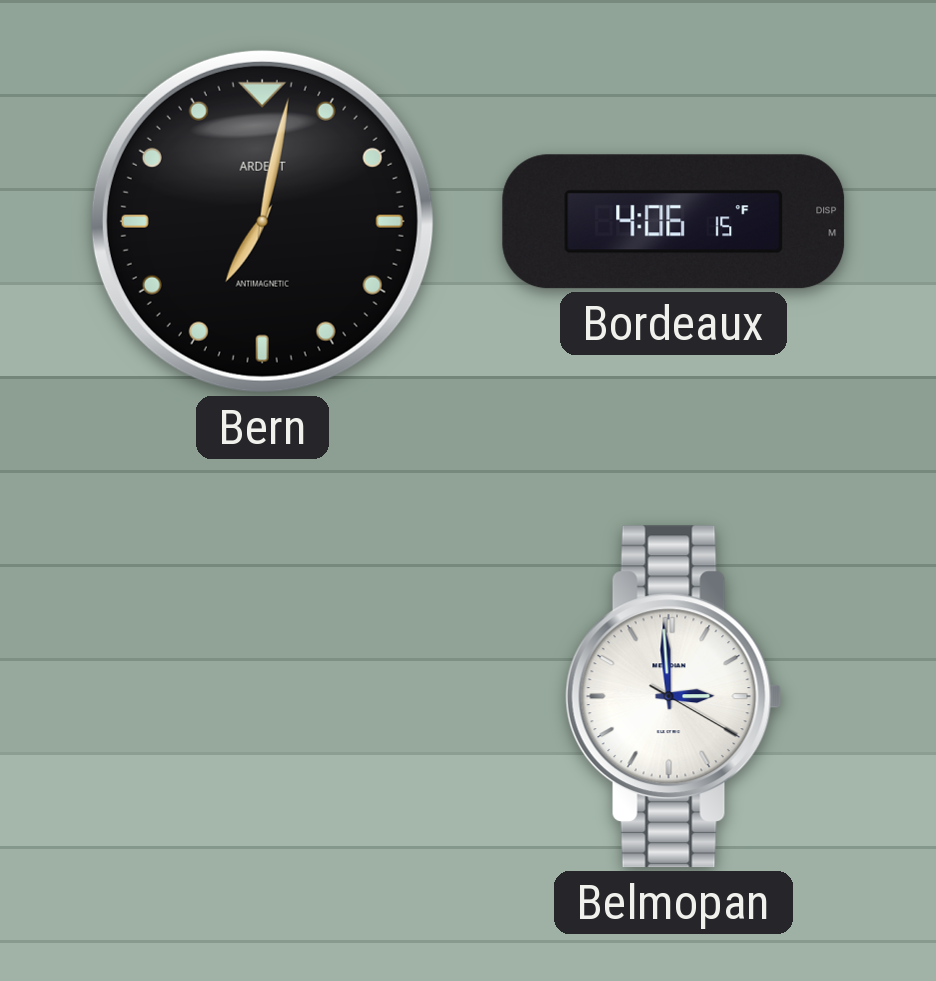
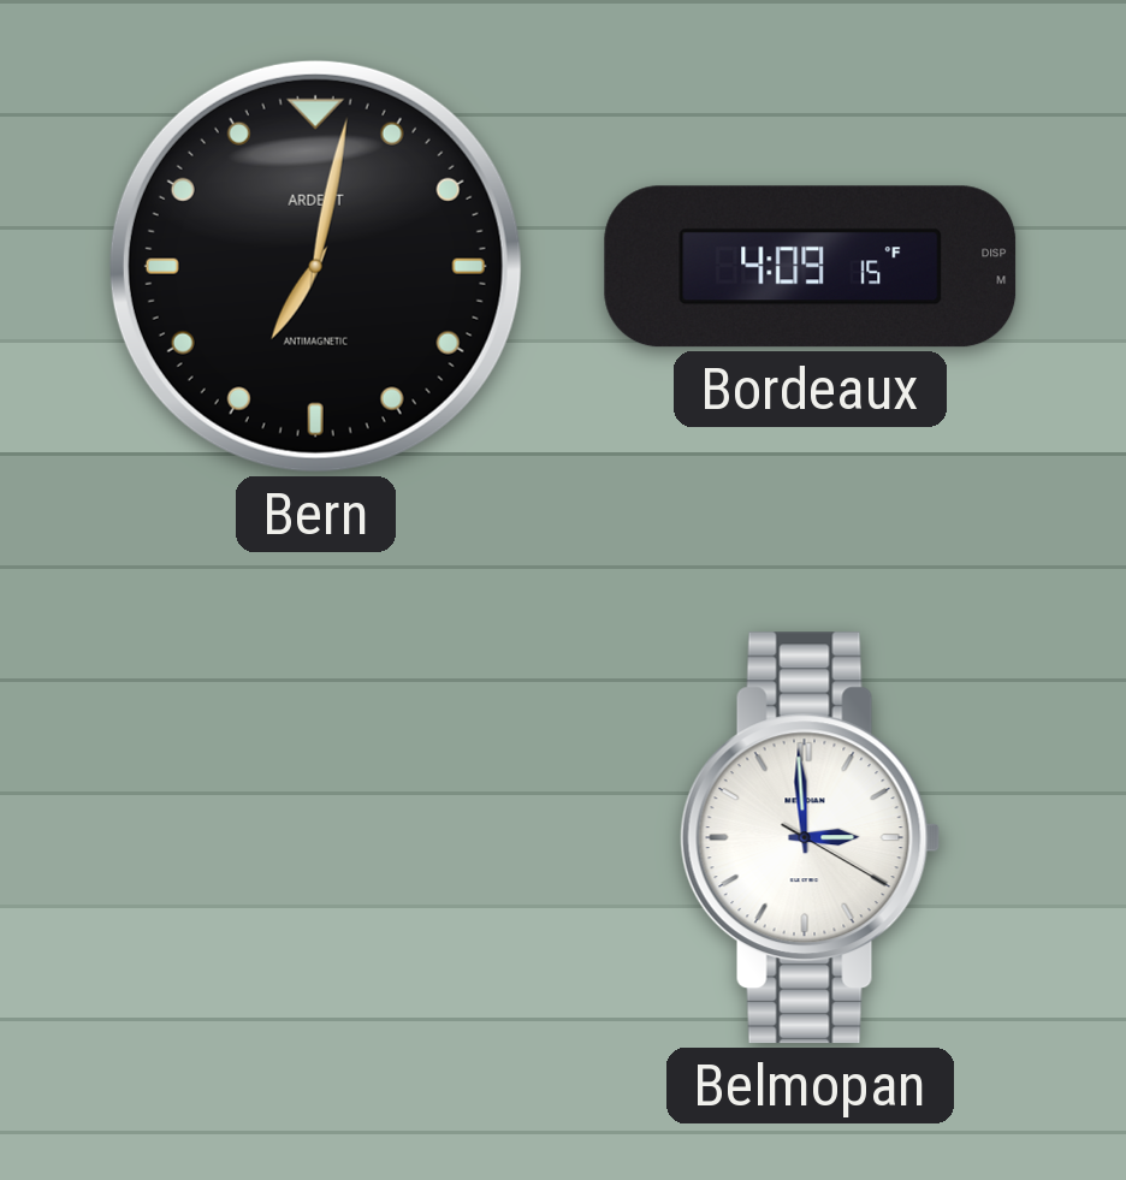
Bordeaux: 4:06 -> 4:09 (811, 267)
